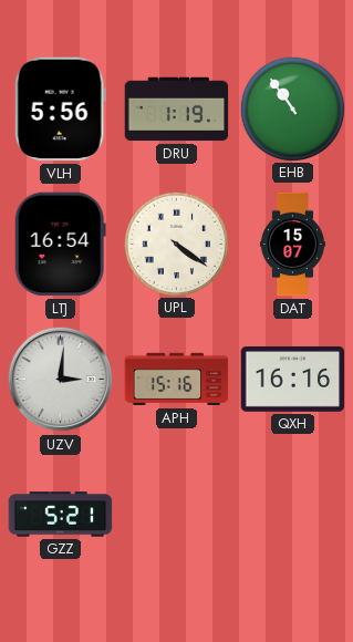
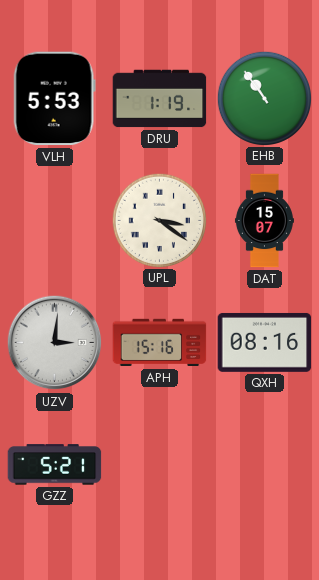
VLH: 5:56 -> 5:53 (54, 99)
LTJ: 16:54 -> none (60, 245)
UPL: 4:21 -> 3:21 (159, 220)
QXH: 16:16 -> 08:16 (265, 342)
